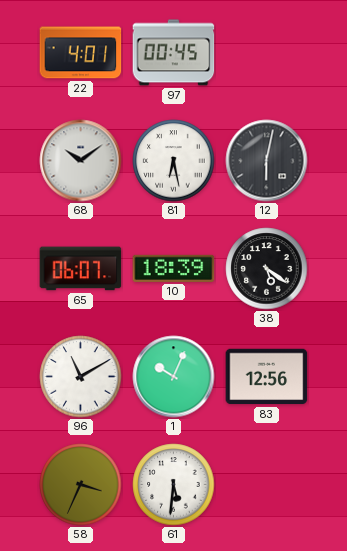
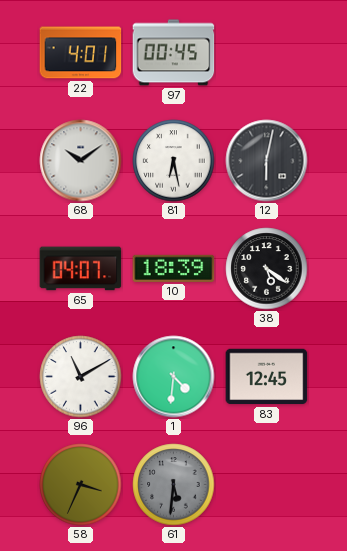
65: 06:07 -> 04:07 (81, 269)
1: 10:04 -> 4:31 (174, 377)
83: 12:56 -> 12:45 (267, 377)
61 dial: white -> grey (174, 485)
